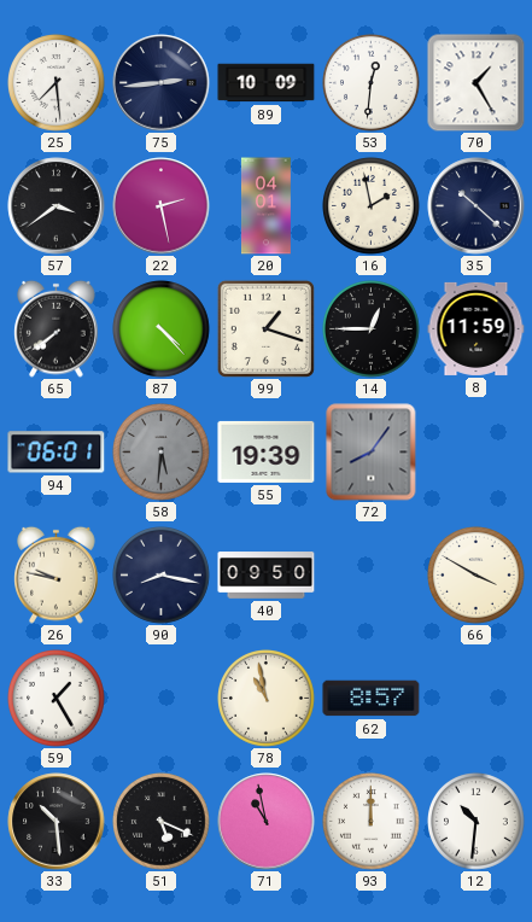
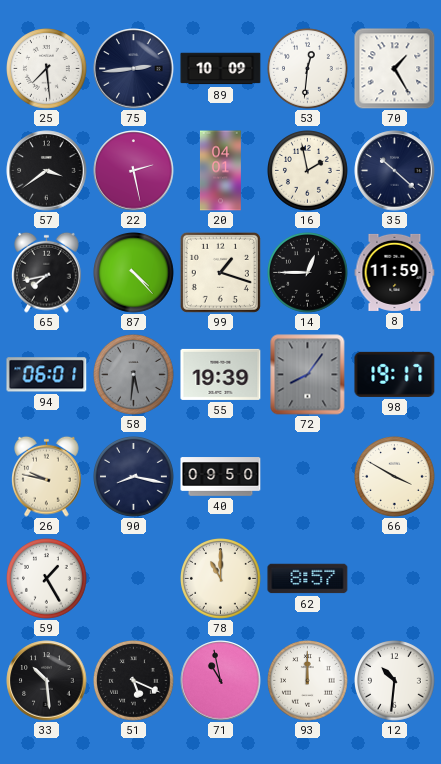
65: 7:39 -> 7:43 (47, 272)
98: none -> 19:17 (395, 374)
78: 10:58 -> 11:00 (221, 579)
